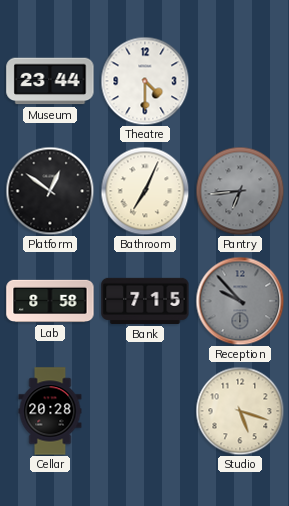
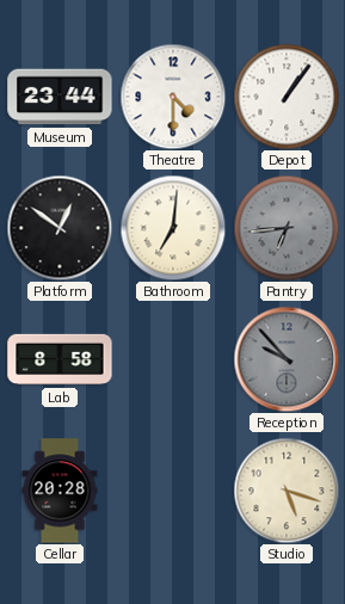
Depot: none -> 1:06 (287, 97)
Bathroom: 7:04 -> 7:01 (173, 228)
Bank: 7:15 -> none (145, 301)
